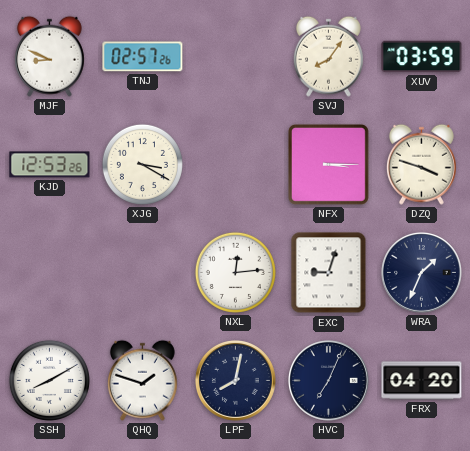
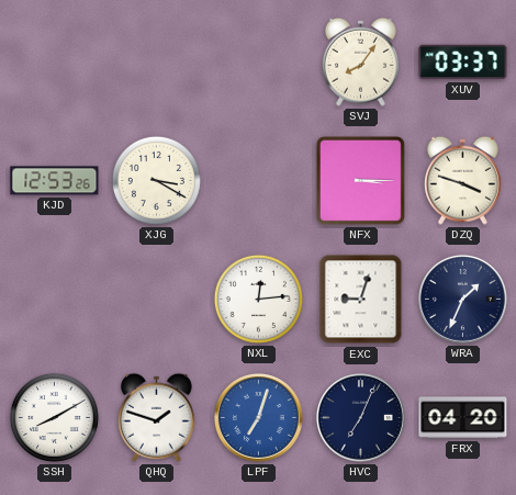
MJF: 8:49 -> none (49, 56)
TNJ: 02:57 -> none (143, 57)
XUV: 03:59 -> 03:37 (463, 63)
LPF: 8:02 -> 7:03 (258, 417)
LPF dial: navy -> blue (258, 417)
